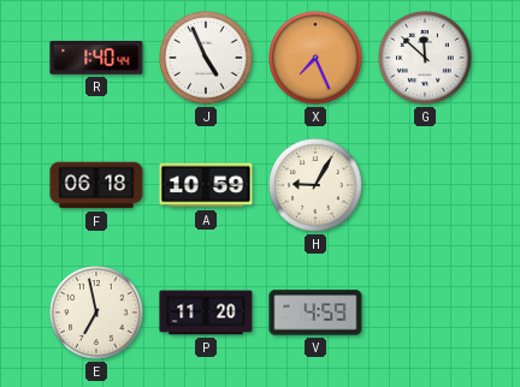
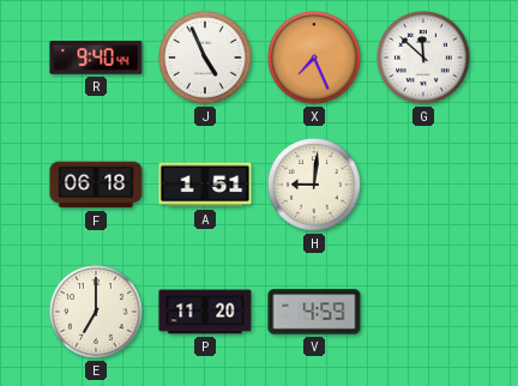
R: 1:40 -> 9:40 (96, 59)
A: 10:59 -> 1:51 (205, 185)
H: 9:05 -> 9:01 (314, 185)
E: 6:58 -> 7:00 (96, 312)
